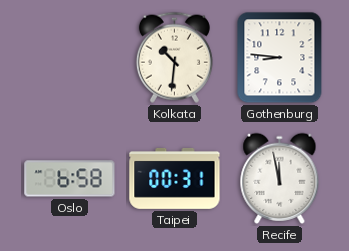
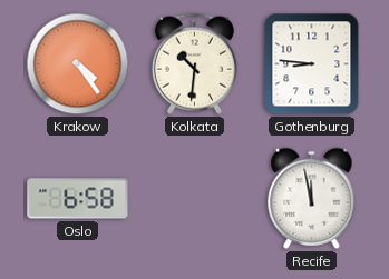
Krakow: none -> 4:24 (78, 64)
Taipei: 00:31 -> none (175, 178)
